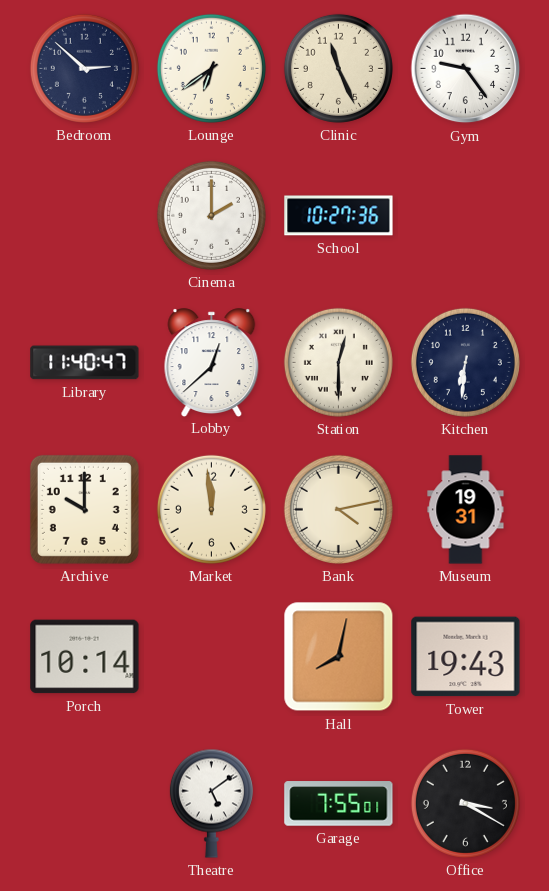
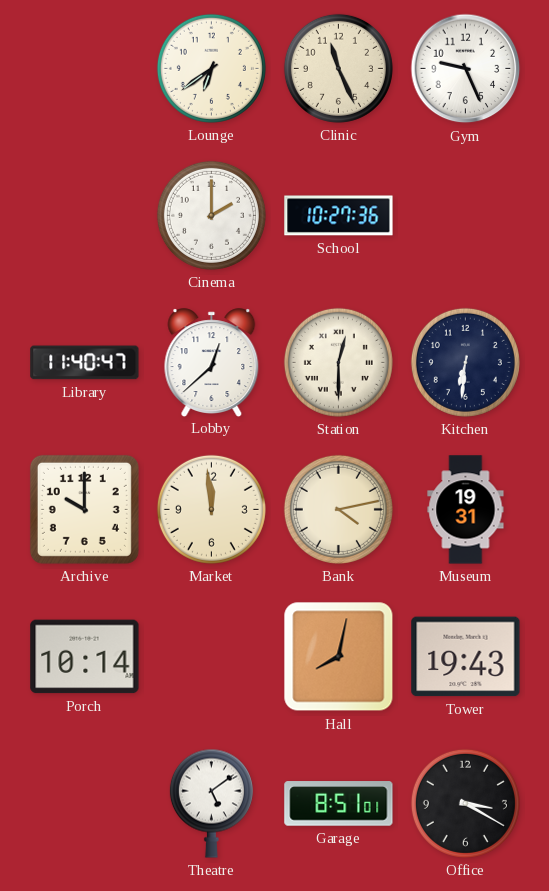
Bedroom: 2:52 -> none (84, 68)
Gym: 9:24 -> 9:26 (466, 69)
Garage: 7:55 -> 8:51 (339, 804)
